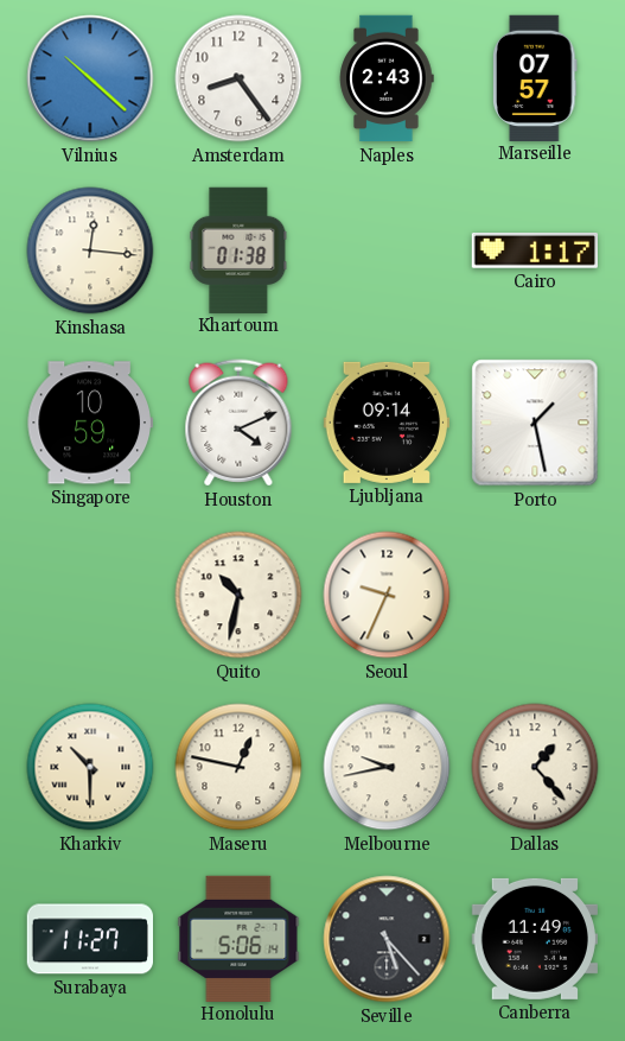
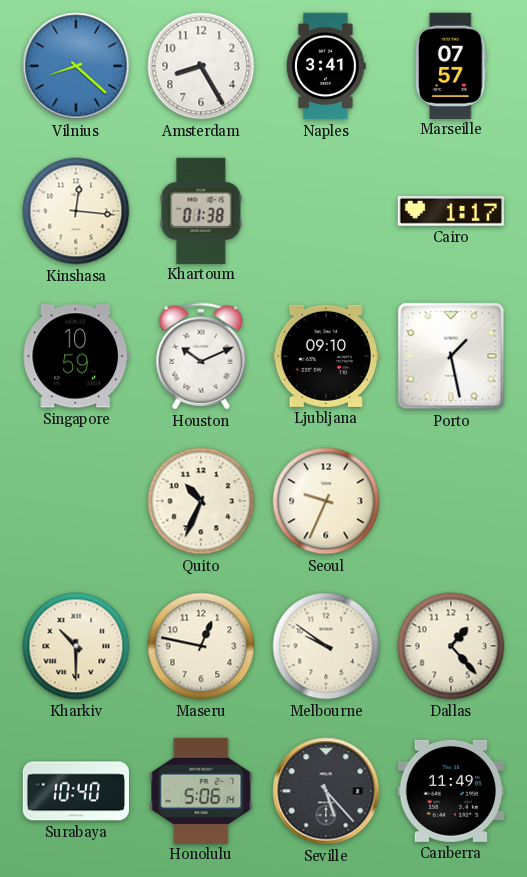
Vilnius: 10:22 -> 8:22 (76, 66)
Amsterdam: 8:24 -> 8:25 (201, 66)
Naples: 2:43 -> 3:41 (326, 66)
Houston: 4:11 -> 10:11 (201, 356)
Ljubljana: 09:14 -> 09:10 (325, 356)
Quito: 10:32 -> 10:34 (201, 501)
Melbourne: 9:43 -> 9:51 (326, 646)
Surabaya: 11:27 -> 10:40 (75, 791)
